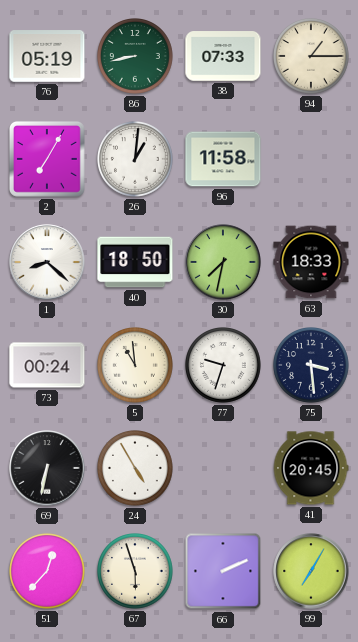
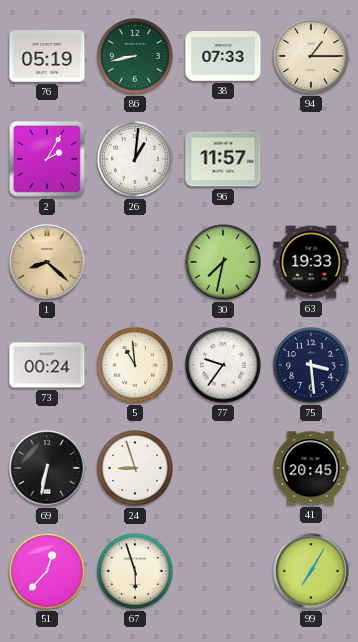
2: 7:05 -> 2:05 (48, 160)
96: 11:58 -> 11:57 (223, 159)
1 dial: white -> champagne (47, 262)
40: 18:50 -> none (135, 262)
63: 18:33 -> 19:33 (311, 262)
77: 9:33 -> 9:36 (224, 366)
24: 4:55 -> 8:57 (136, 469)
66: 2:11 -> none (223, 571)
